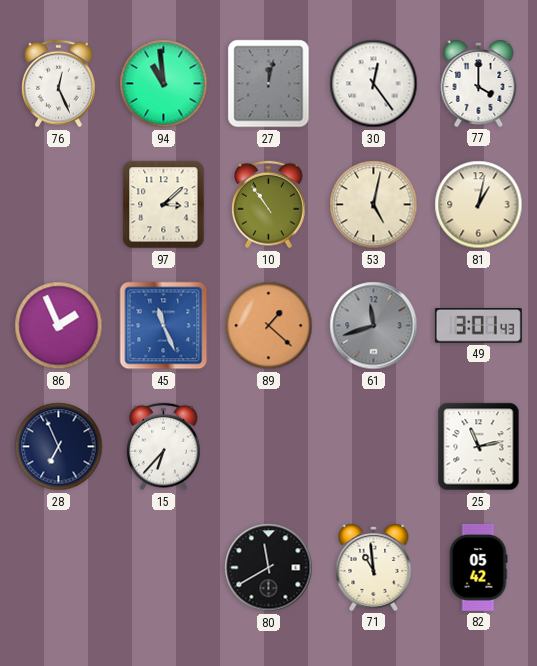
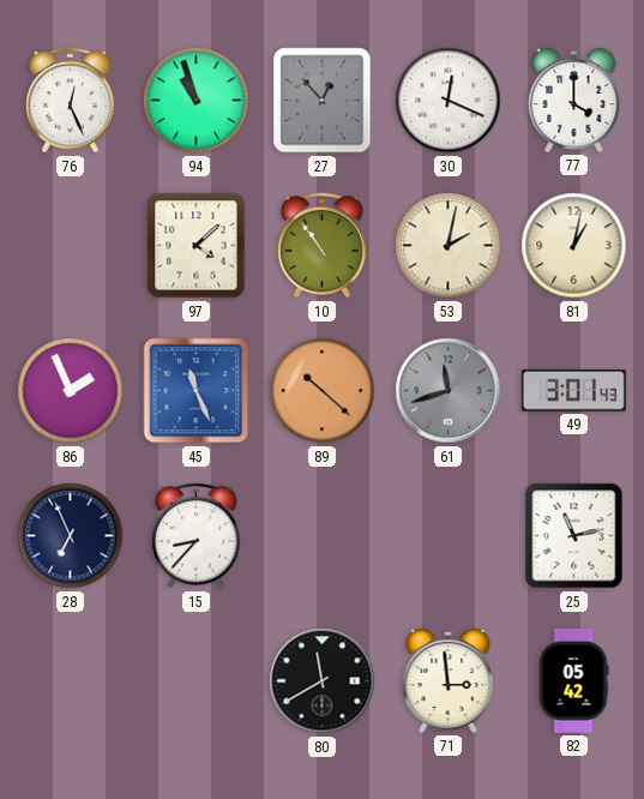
94: 10:59 -> 10:57 (197, 101)
27: 12:02 -> 12:53 (323, 101)
30: 12:24 -> 12:19 (449, 101)
97: 3:08 -> 4:08 (197, 246)
53: 5:02 -> 2:02 (449, 246)
89: 1:22 -> 10:22 (323, 391)
15: 6:37 -> 8:37 (197, 536)
71: 10:59 -> 2:59 (449, 681)
